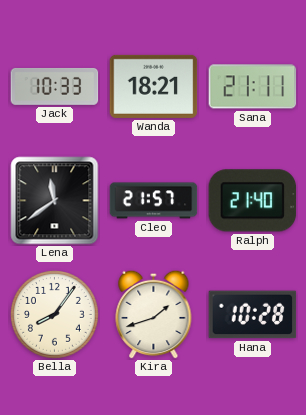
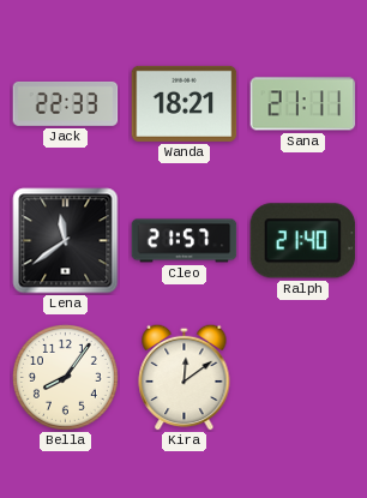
Jack: 10:33 -> 22:33 (66, 103)
Kira: 1:42 -> 12:09 (185, 377)
Hana: 10:28 -> none (253, 315)
